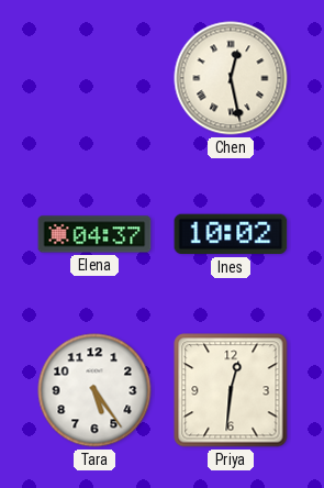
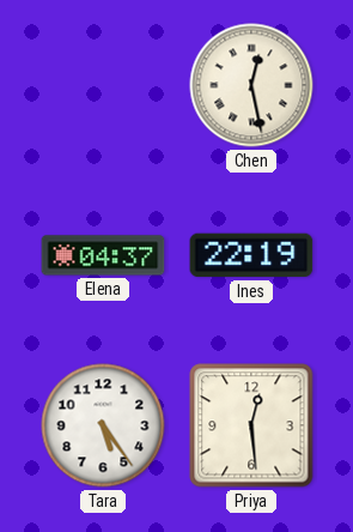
Ines: 10:02 -> 22:19 (251, 255)
Priya: 12:31 -> 12:29 (251, 425)
